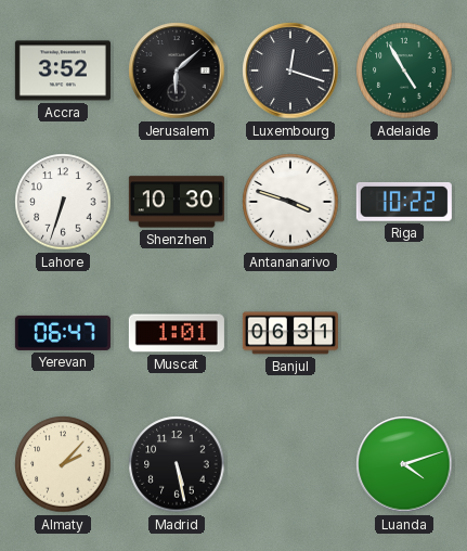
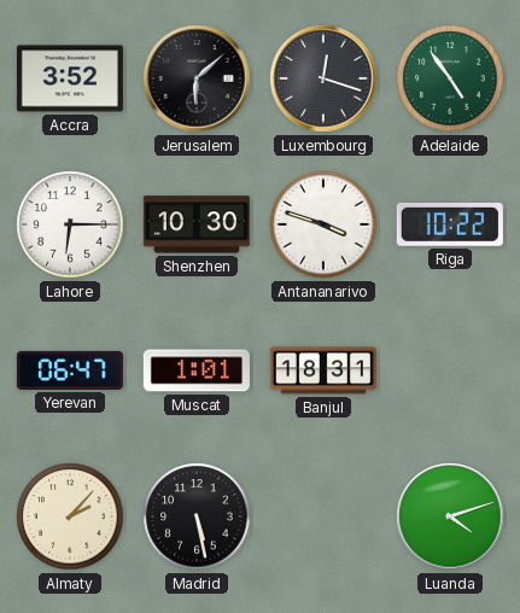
Adelaide: 4:55 -> 4:54 (450, 78)
Lahore: 6:33 -> 6:15 (70, 224)
Banjul: 06:31 -> 18:31 (323, 370)
